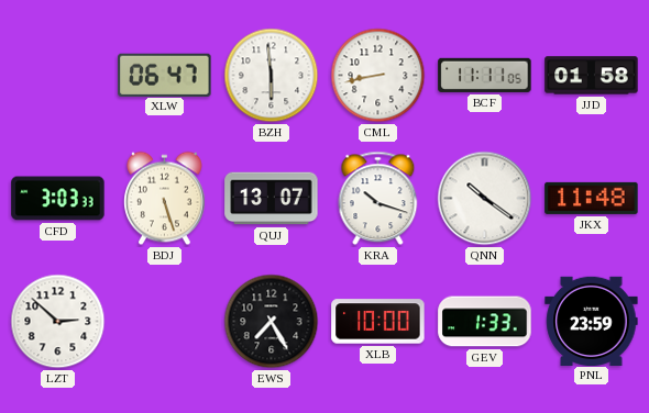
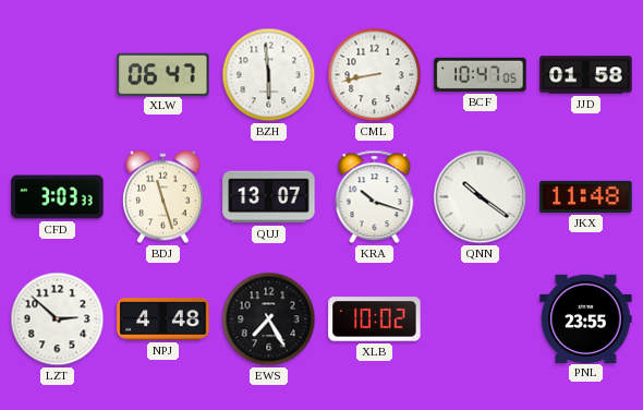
BCF: 11:11 -> 10:47 (481, 74)
BDJ: 5:27 -> 11:27 (163, 197)
NPJ: none -> 4:48 (163, 319)
XLB: 10:00 -> 10:02 (375, 319)
GEV: 1:33 -> none (485, 322)
PNL: 23:59 -> 23:55 (586, 318)
